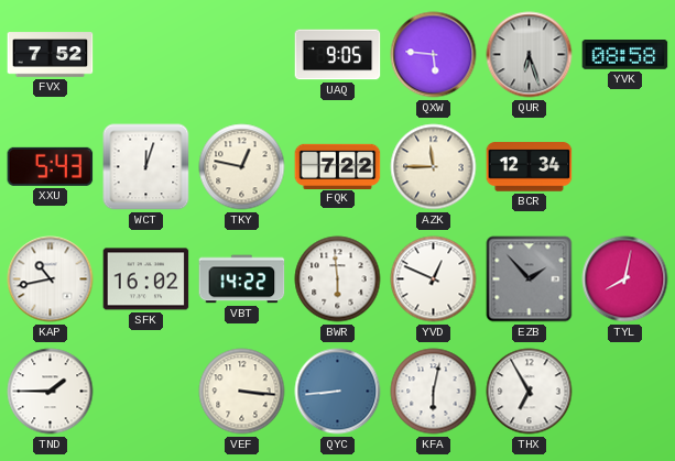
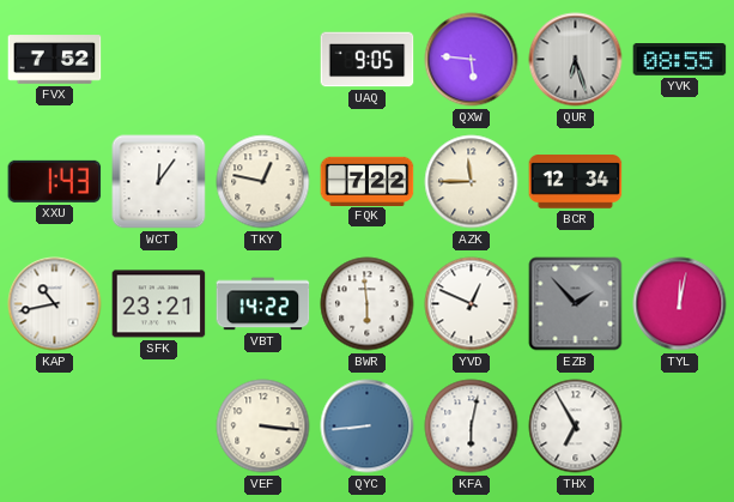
YVK: 08:58 -> 08:55 (680, 60)
XXU: 5:43 -> 1:43 (55, 181)
WCT: 12:03 -> 12:06 (159, 182)
SFK: 16:02 -> 23:21 (159, 304)
TYL: 8:02 -> 12:02 (680, 304)
TND: 1:45 -> none (51, 392)
